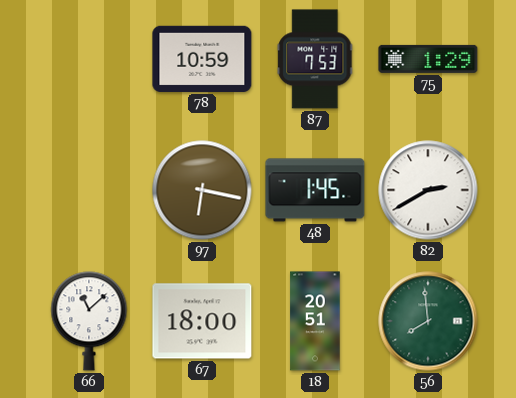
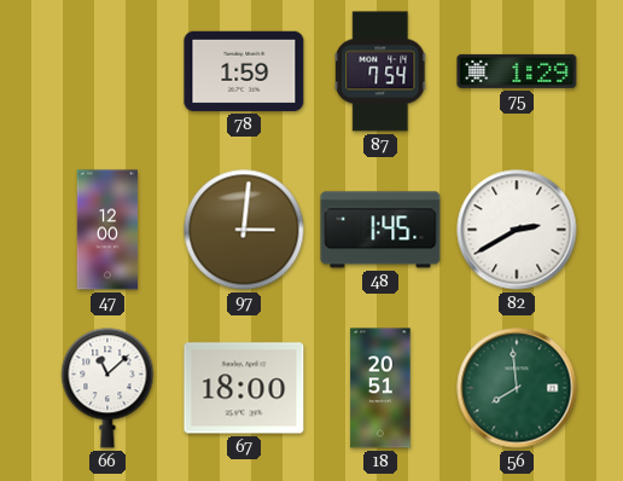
78: 10:59 -> 1:59 (244, 71)
87: 7:53 -> 7:54 (380, 71)
47: none -> 12:00 (107, 230)
97: 6:17 -> 3:01 (244, 230)
